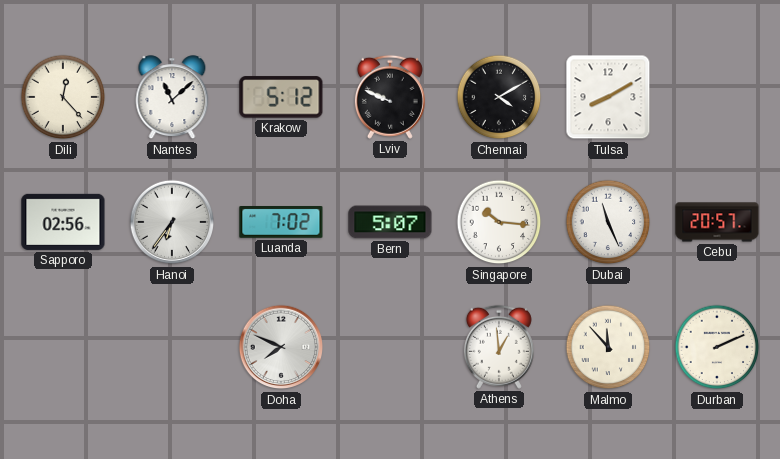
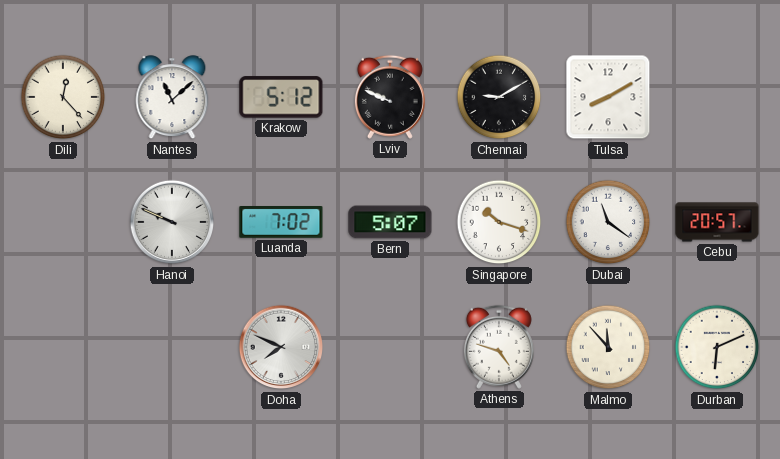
Chennai: 4:10 -> 9:10 (499, 97)
Sapporo: 02:56 -> none (63, 222)
Hanoi: 6:36 -> 9:49 (172, 222)
Singapore: 10:16 -> 10:18 (499, 222)
Dubai: 11:26 -> 11:21 (608, 222)
Athens: 12:59 -> 4:48 (499, 347)
Durban: 2:11 -> 6:11 (717, 347)
